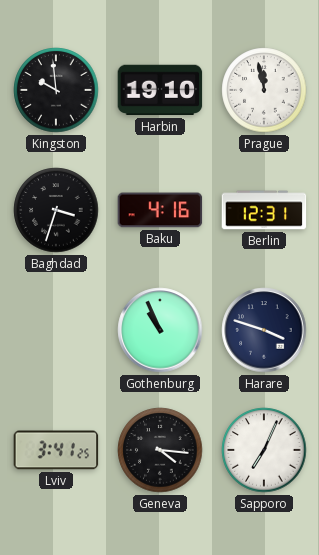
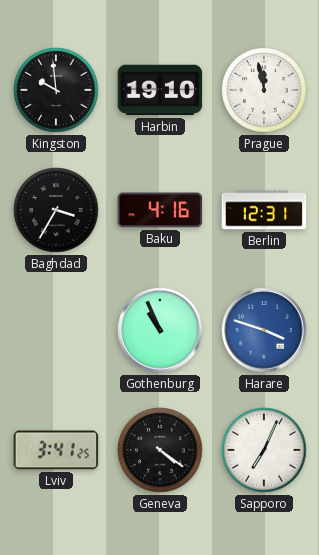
Baghdad: 3:33 -> 3:35 (56, 210)
Harare dial: navy -> blue (264, 330)
Geneva: 4:16 -> 4:21 (160, 450)
